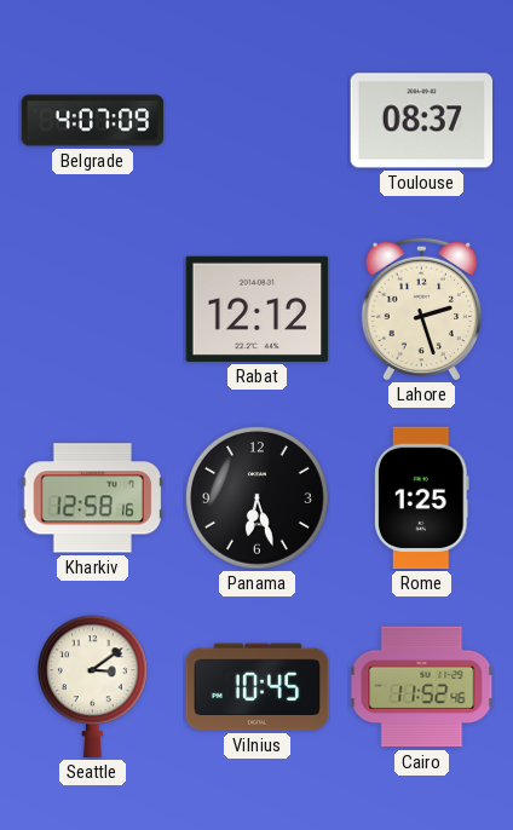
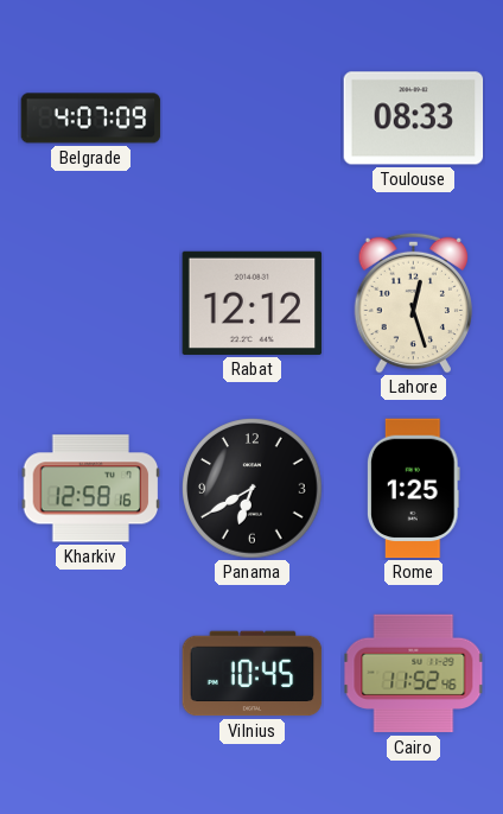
Toulouse: 08:37 -> 08:33 (414, 119)
Lahore: 2:27 -> 12:27 (414, 303)
Panama: 6:27 -> 6:40 (253, 489)
Seattle: 3:09 -> none (93, 687)
